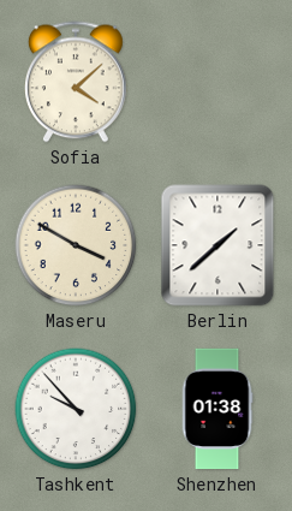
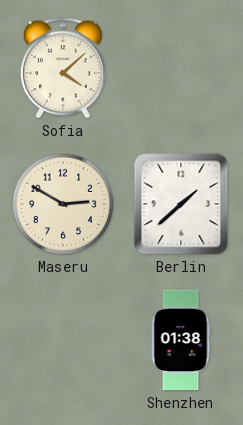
Maseru: 3:50 -> 2:50 (63, 204)
Tashkent: 9:53 -> none (76, 409)
